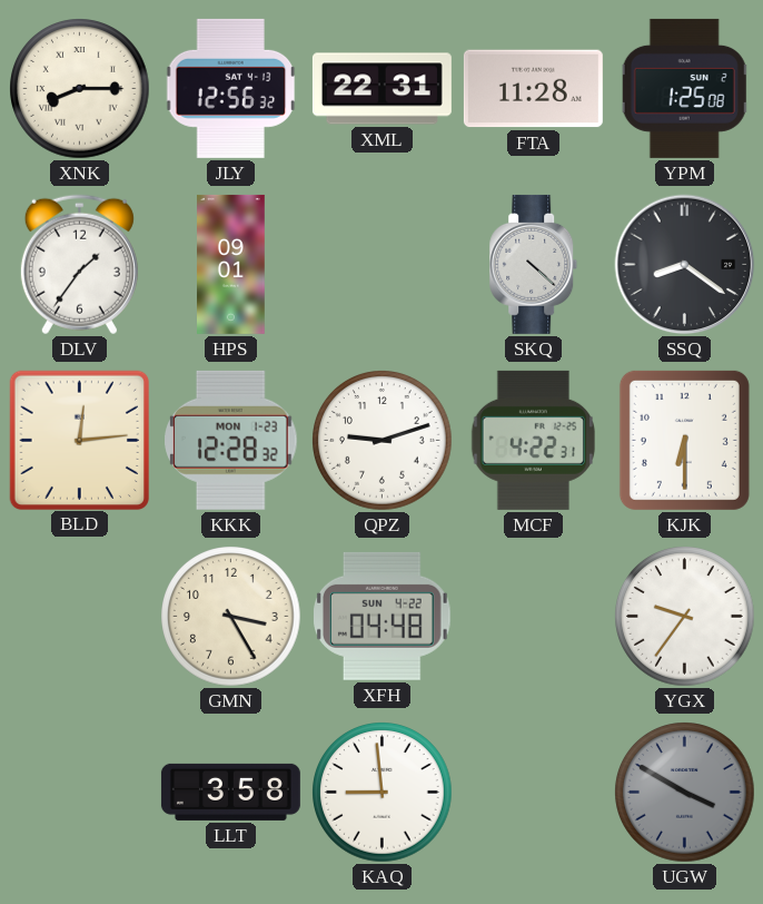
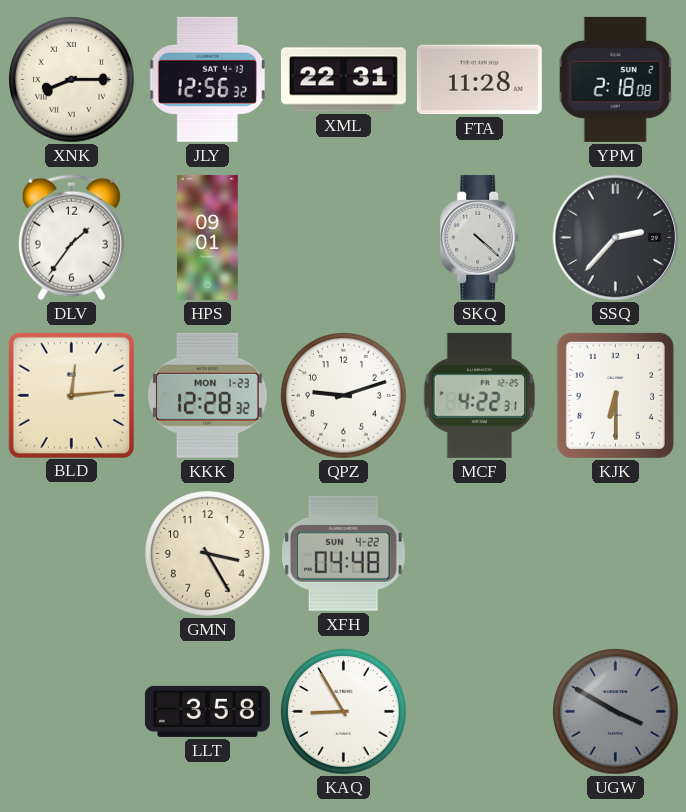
YPM: 1:25 -> 2:18 (616, 79)
SSQ: 8:21 -> 2:37 (616, 238)
YGX: 9:36 -> none (685, 617)
KAQ: 8:59 -> 8:55 (344, 712)
